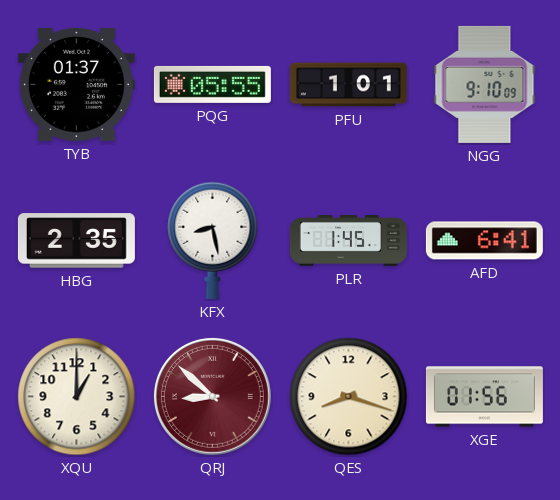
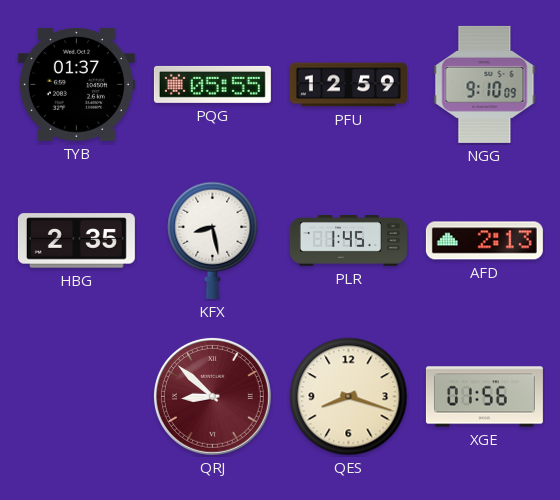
PFU: 1:01 -> 12:59 (348, 85)
AFD: 6:41 -> 2:13 (484, 241)
XQU: 1:00 -> none (77, 397)
